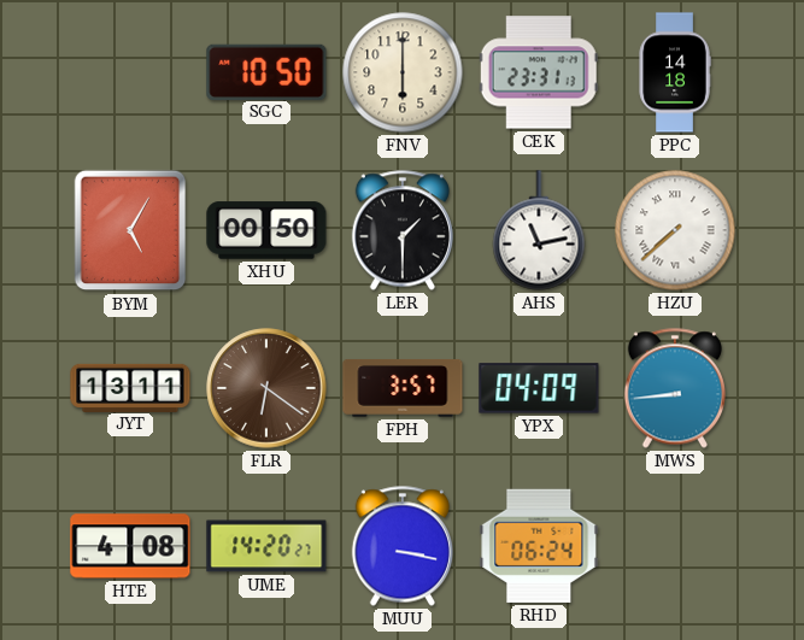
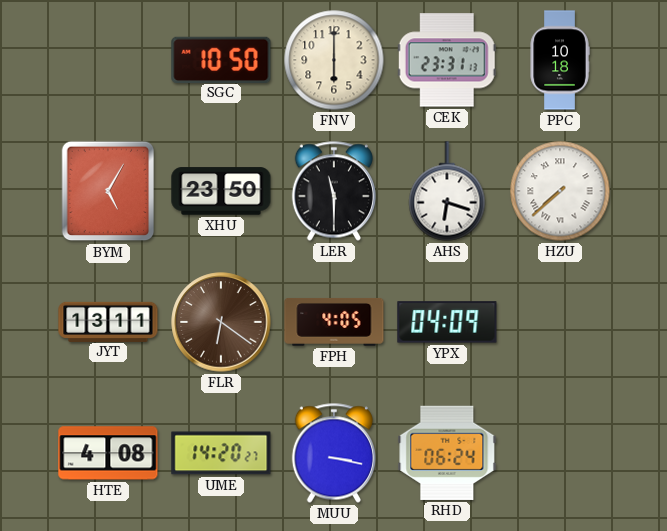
PPC: 14:18 -> 10:18 (560, 60)
XHU: 00:50 -> 23:50 (221, 191)
LER: 1:30 -> 11:30 (334, 191)
AHS: 11:13 -> 6:18 (447, 191)
FPH: 3:57 -> 4:05 (334, 322)
MWS: 8:44 -> none (675, 388)
